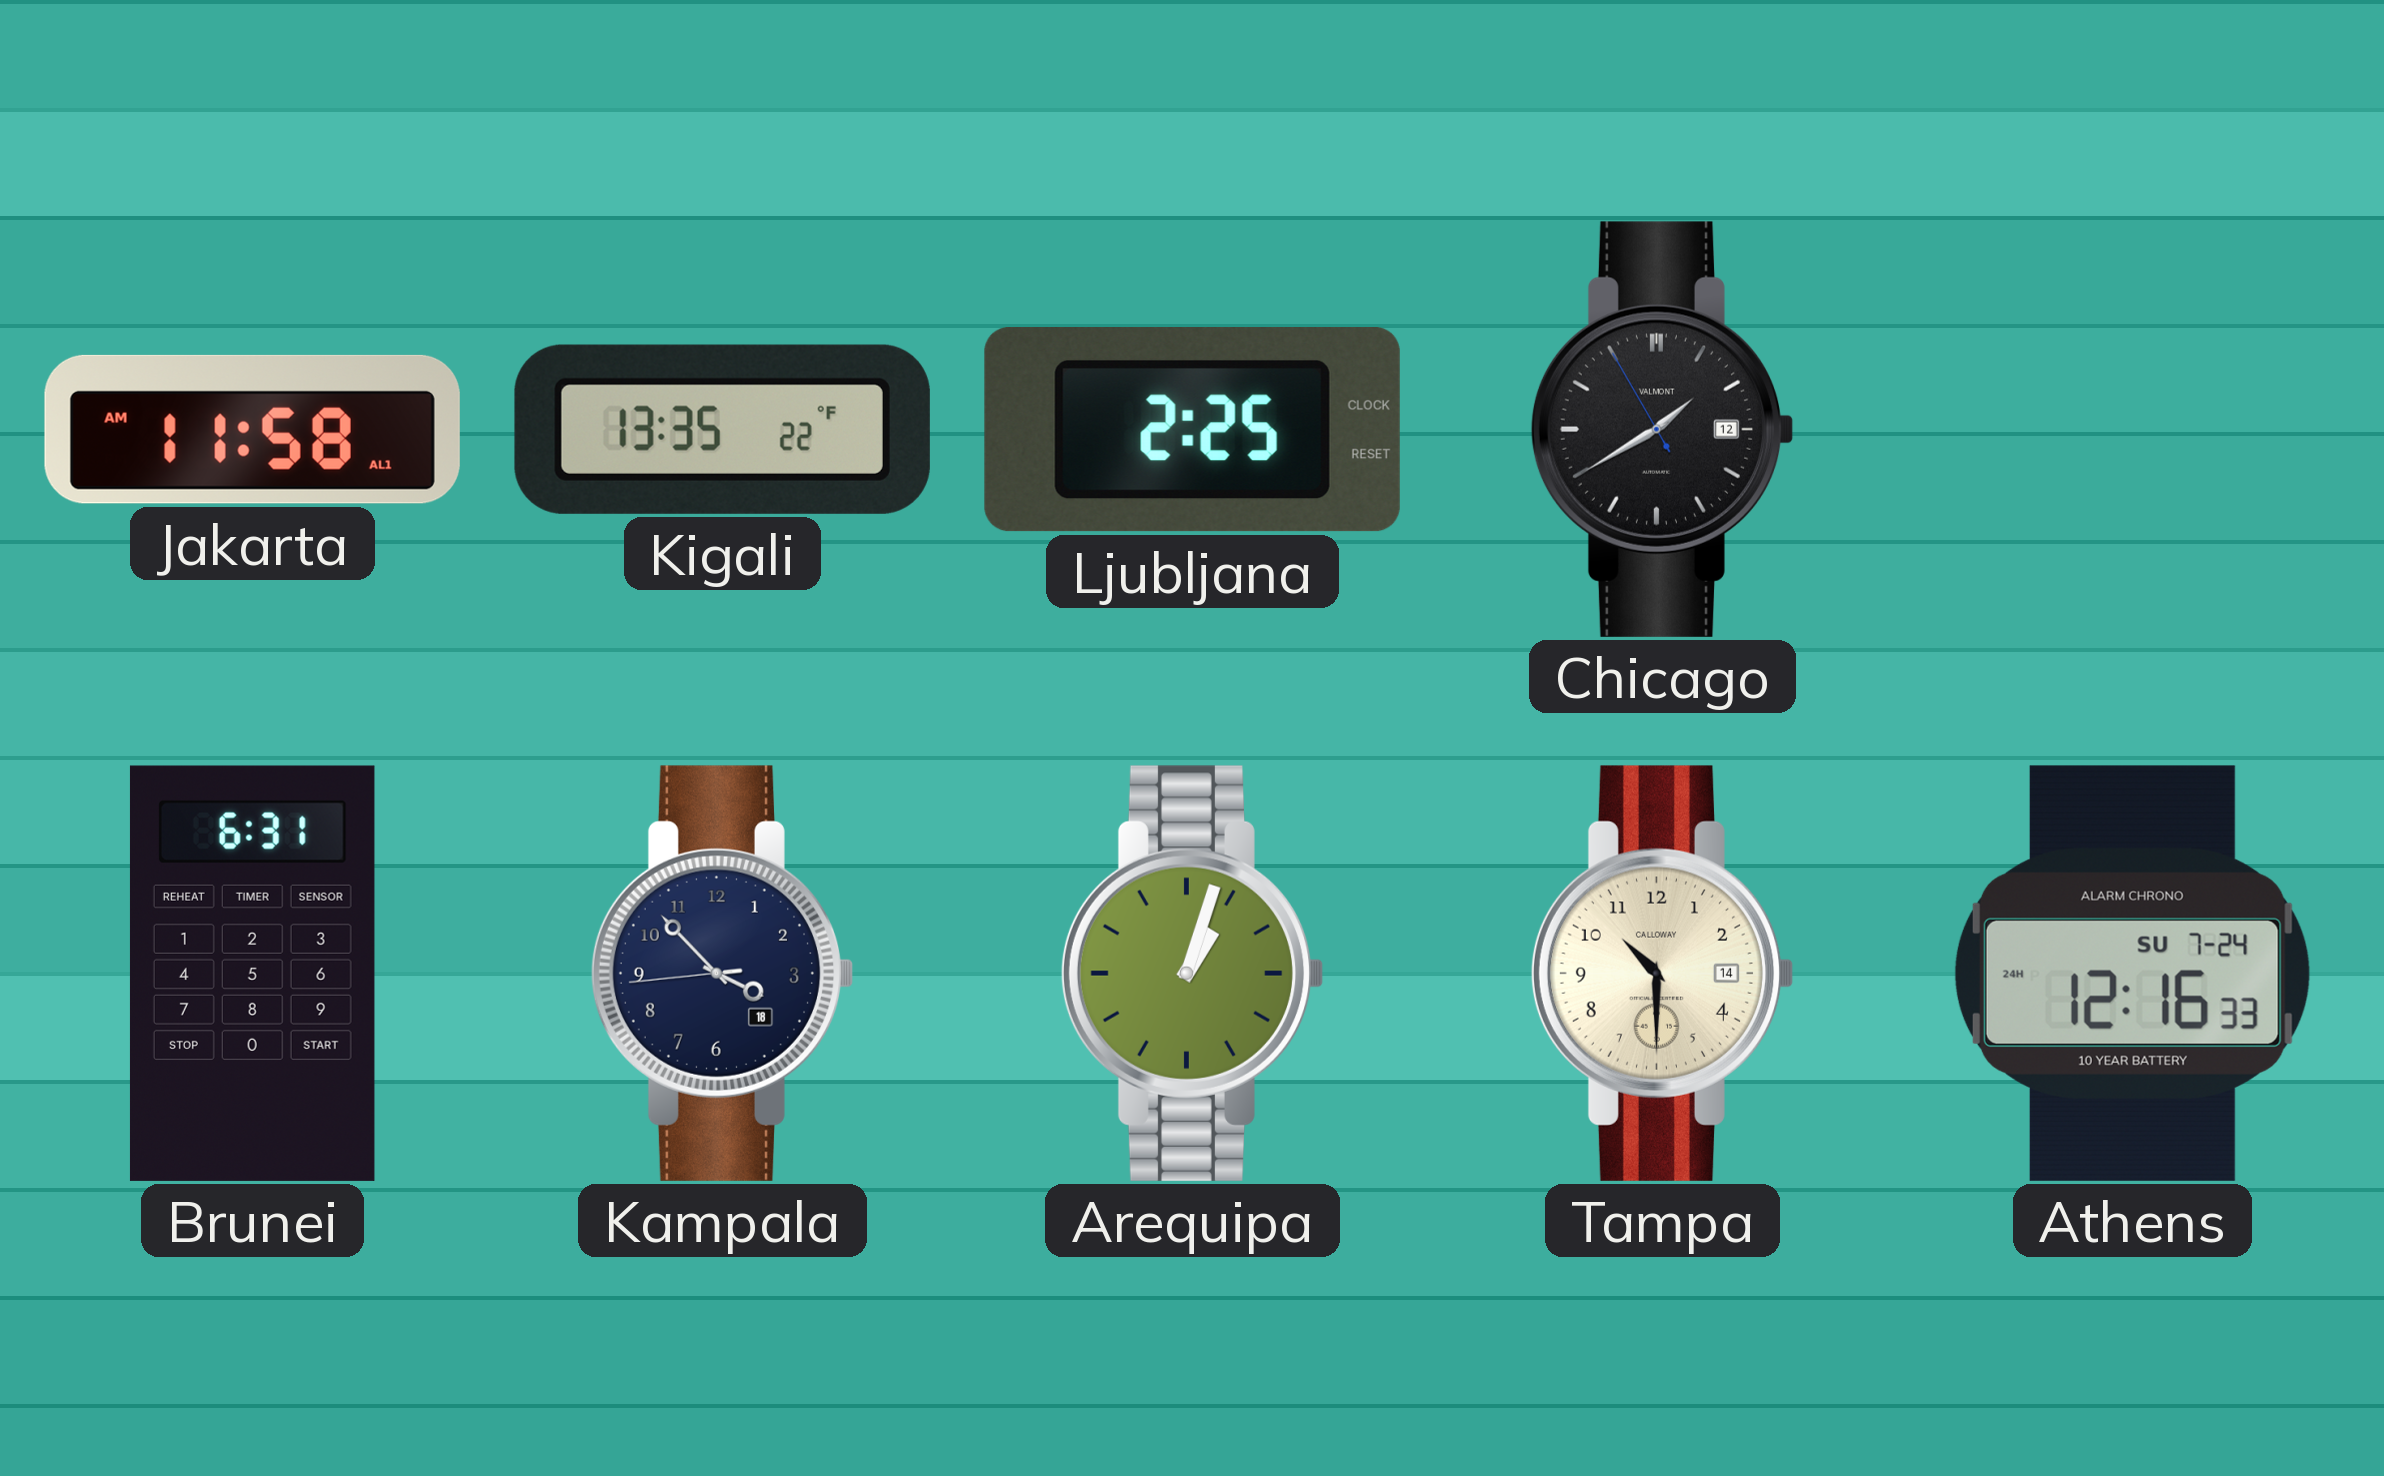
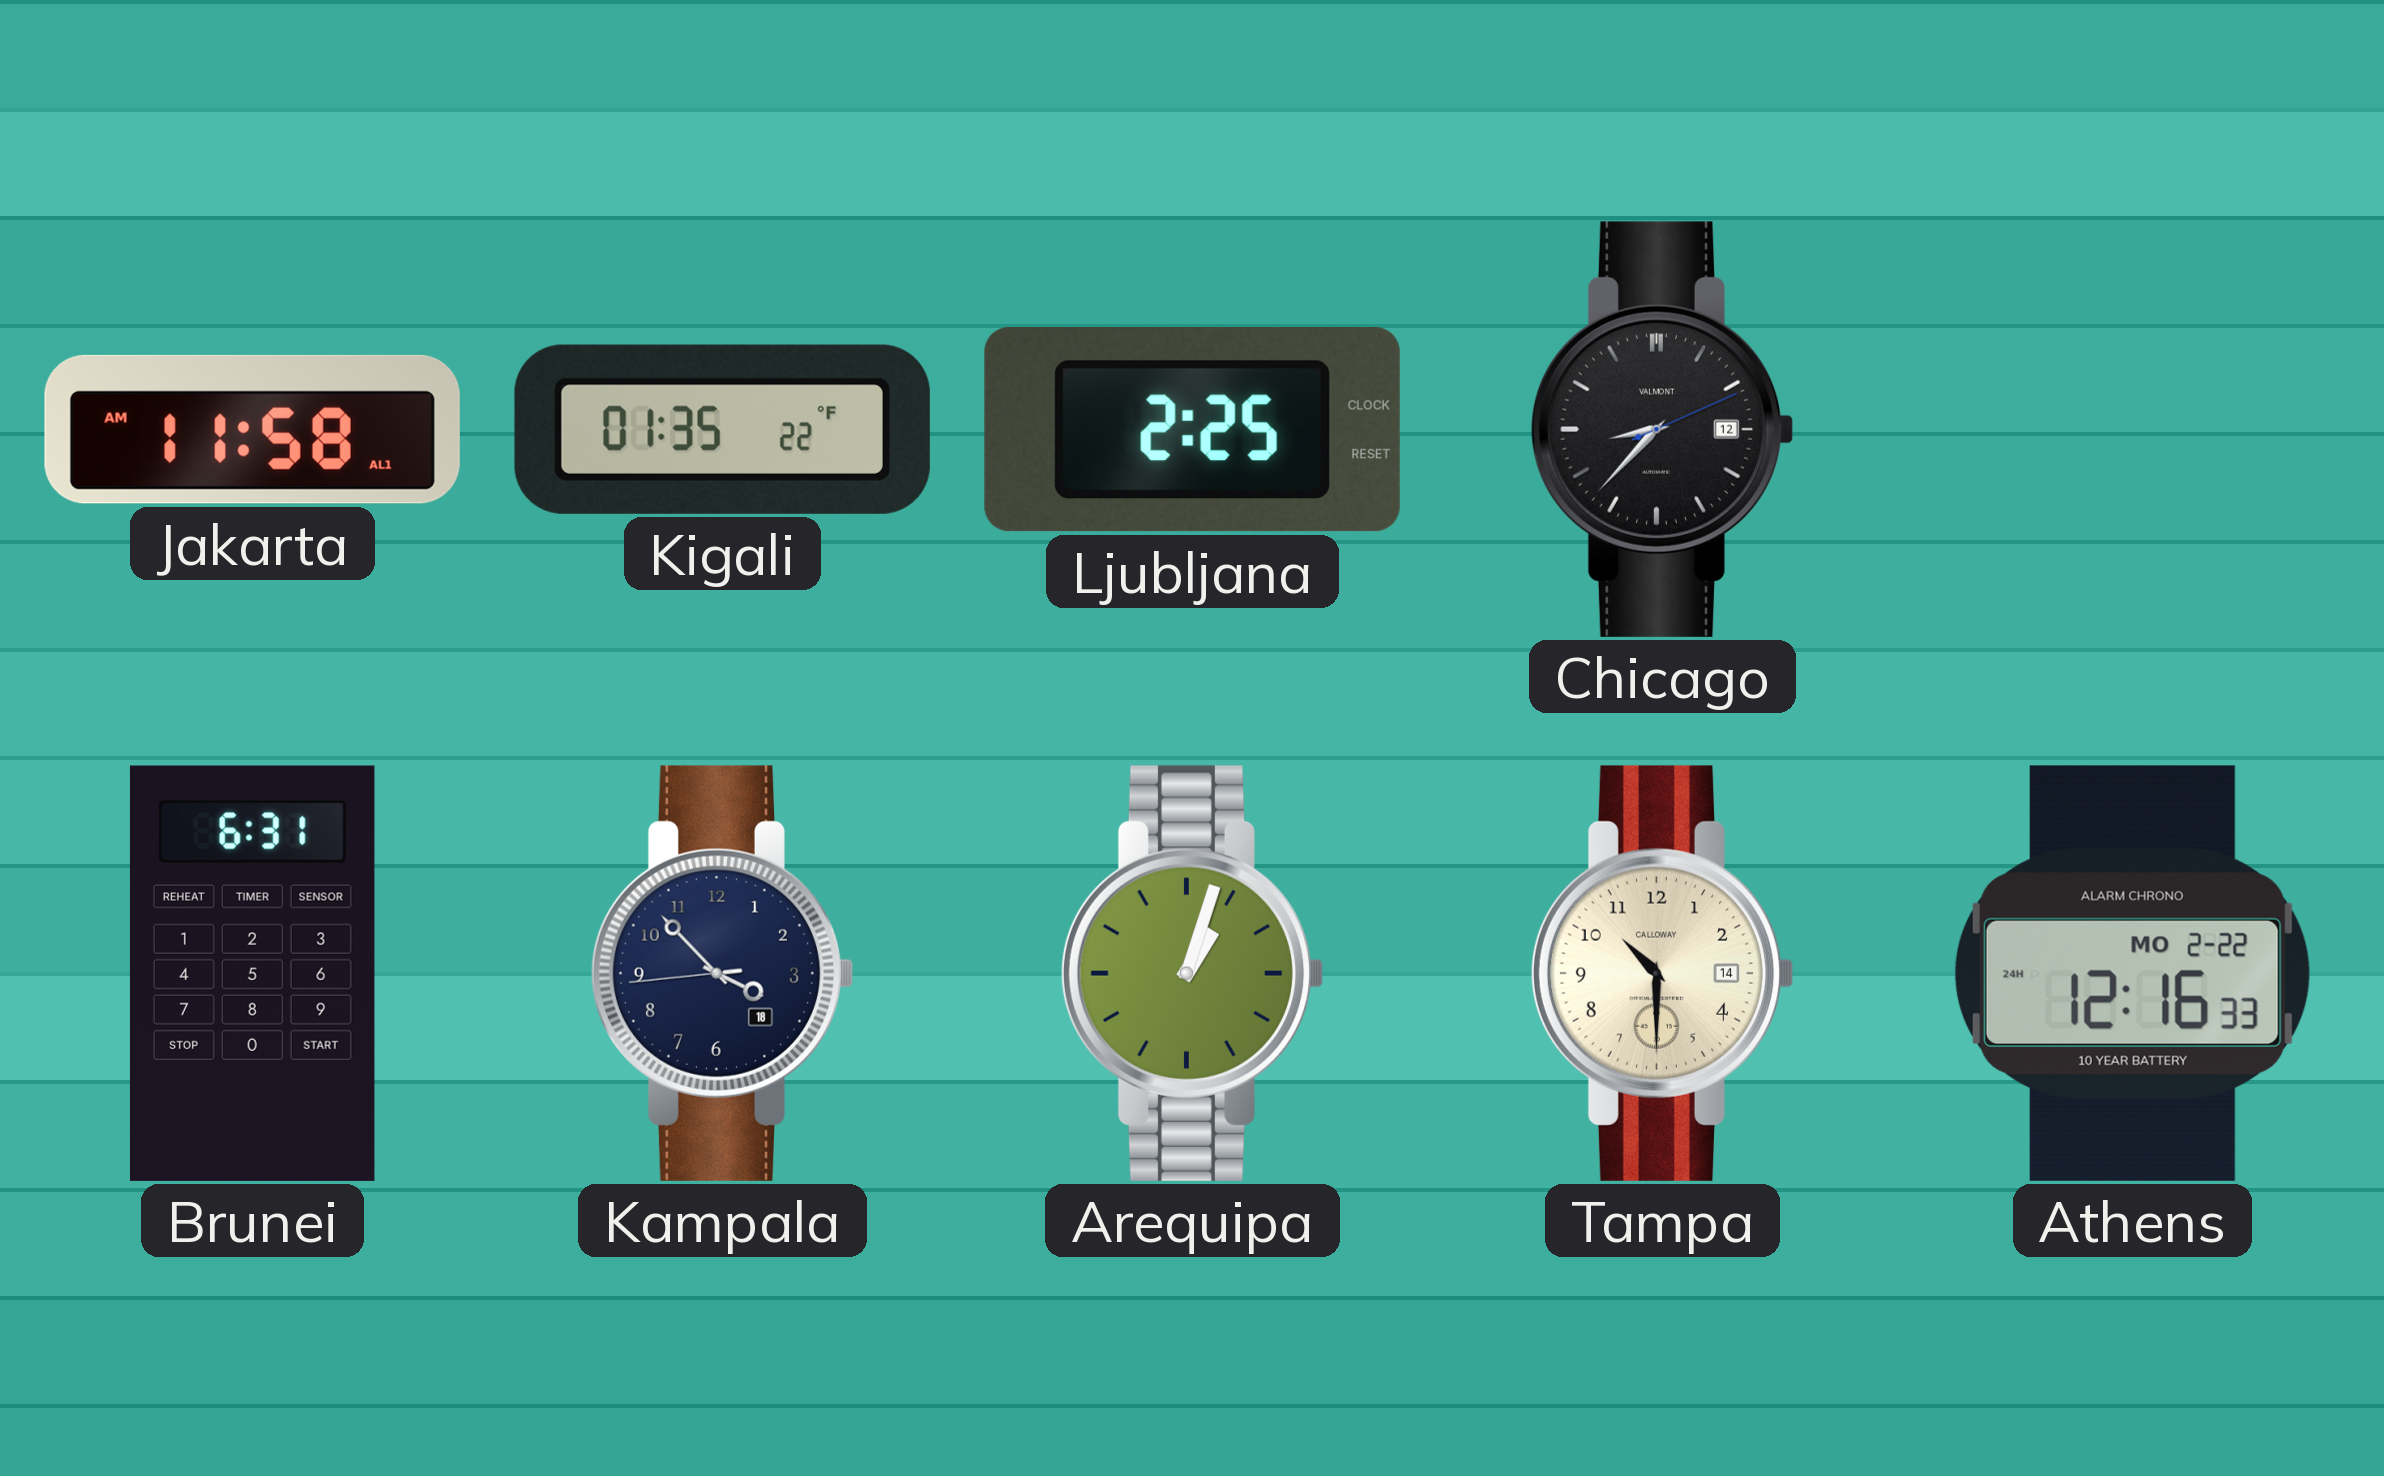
Kigali: 13:35 -> 01:35 (722, 429)
Chicago: 1:39 -> 8:37 (1662, 429)
Athens date: SU 7-24 -> MO 2-22 (2132, 973)
